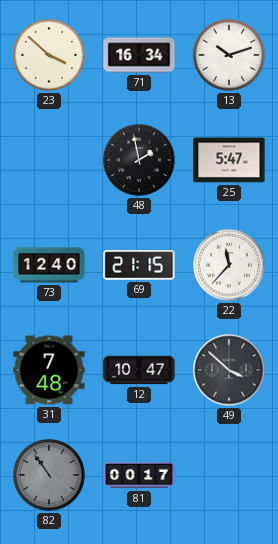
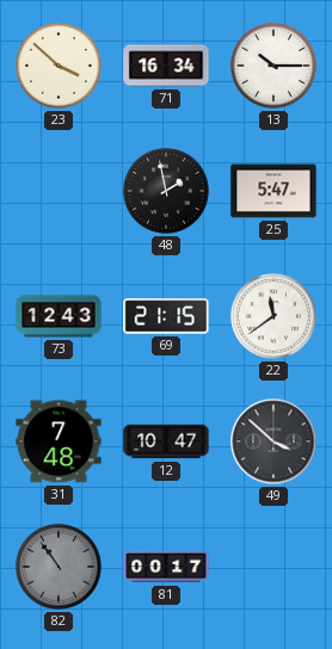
13: 10:12 -> 10:15 (275, 67)
73: 12:40 -> 12:43 (59, 316)
22: 11:37 -> 11:39 (275, 317)
